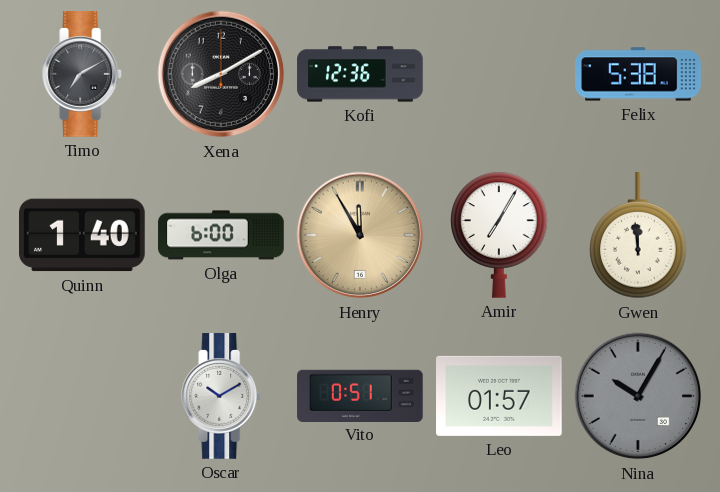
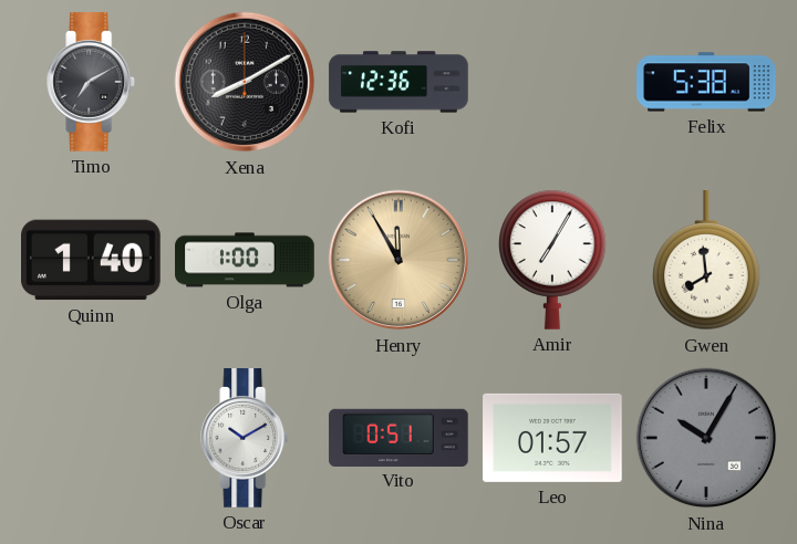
Olga: 6:00 -> 1:00 (245, 260)
Gwen: 11:59 -> 7:59 (706, 261)
